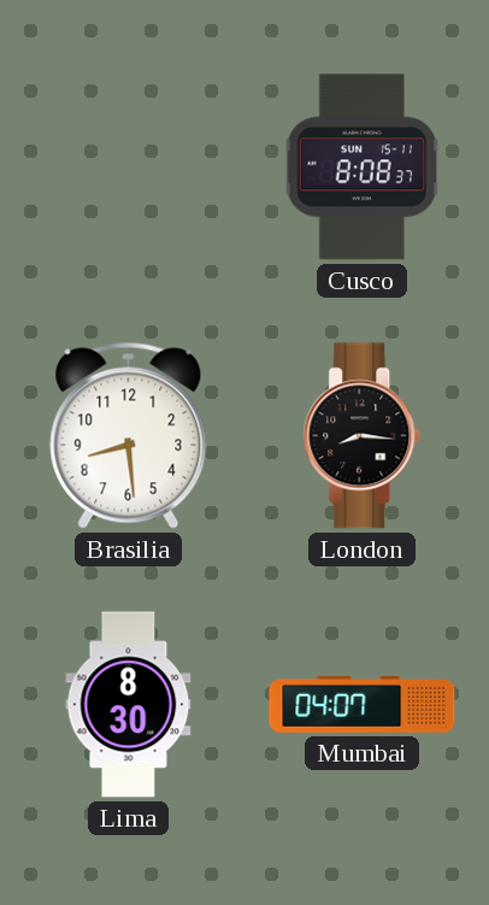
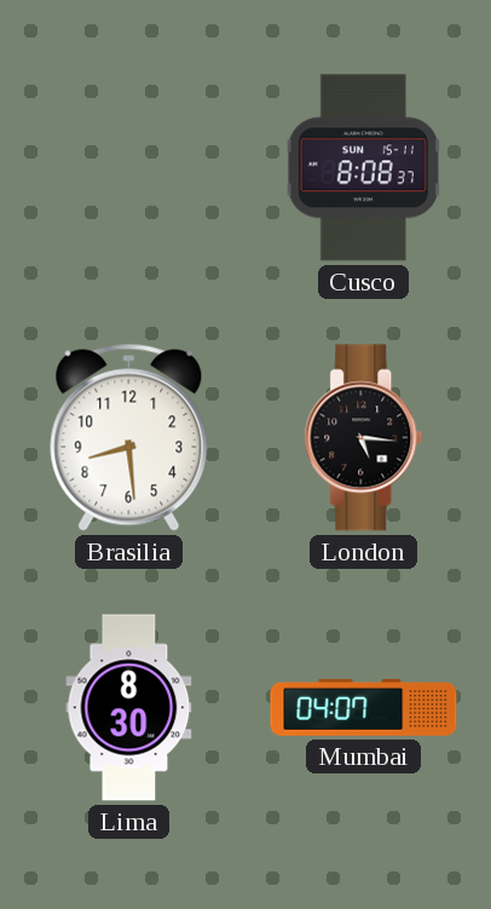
London: 8:16 -> 5:16 (364, 438)
